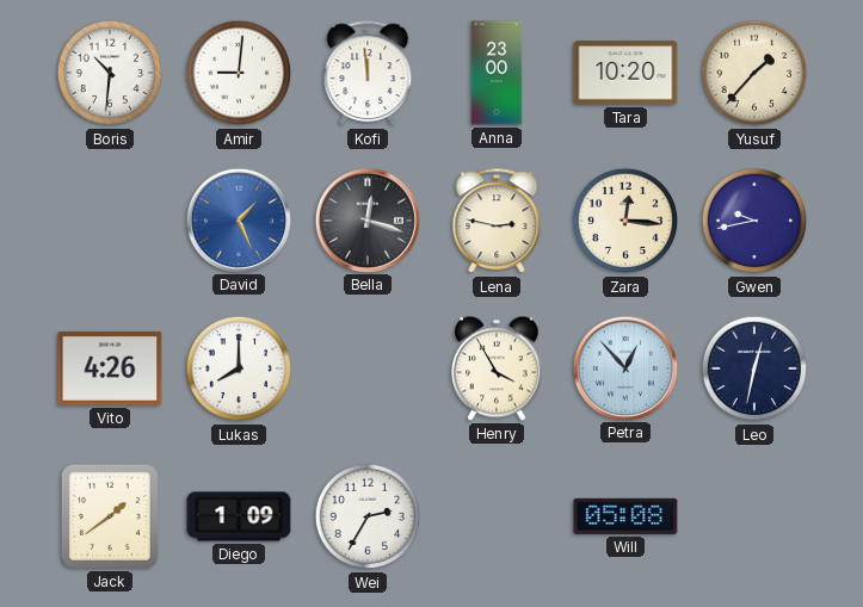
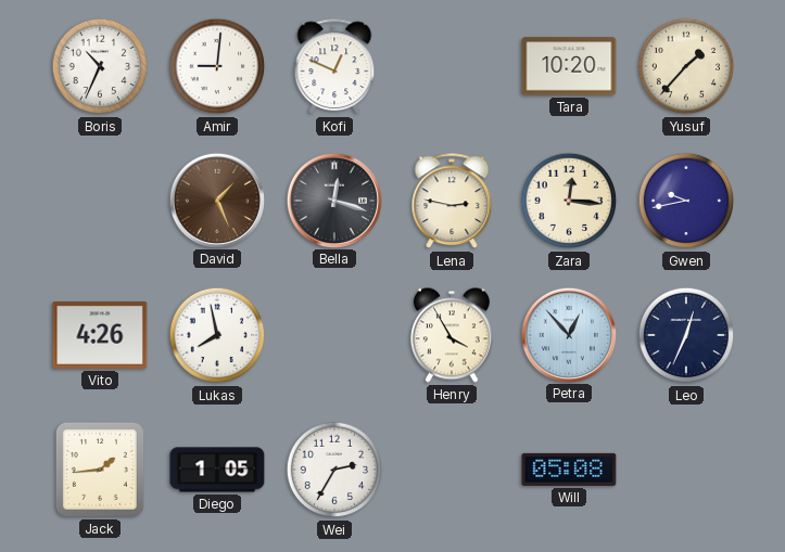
Boris: 10:31 -> 10:34 (100, 66)
Kofi: 11:59 -> 12:49 (334, 67)
Anna: 23:00 -> none (497, 73)
David dial: blue -> brown (216, 200)
Lukas: 8:00 -> 7:58 (217, 335)
Leo: 12:32 -> 12:34 (686, 335)
Jack: 1:39 -> 1:44 (100, 470)
Diego: 1:09 -> 1:05 (217, 470)
